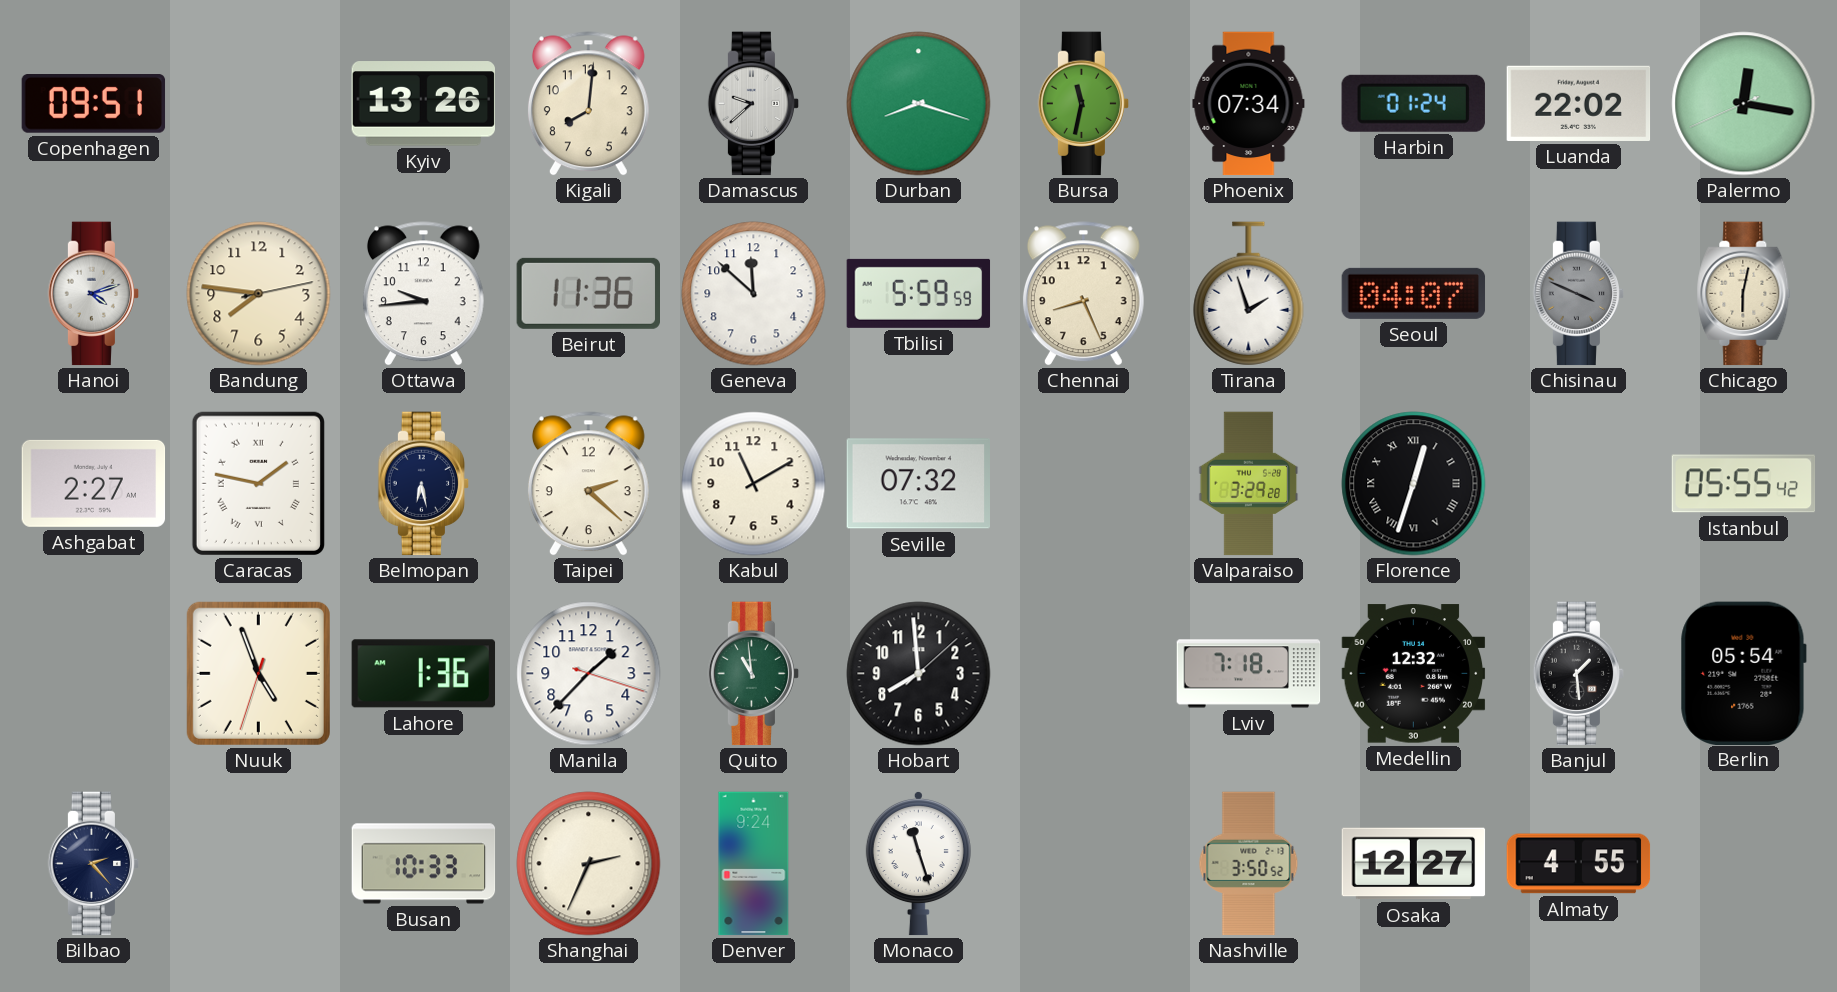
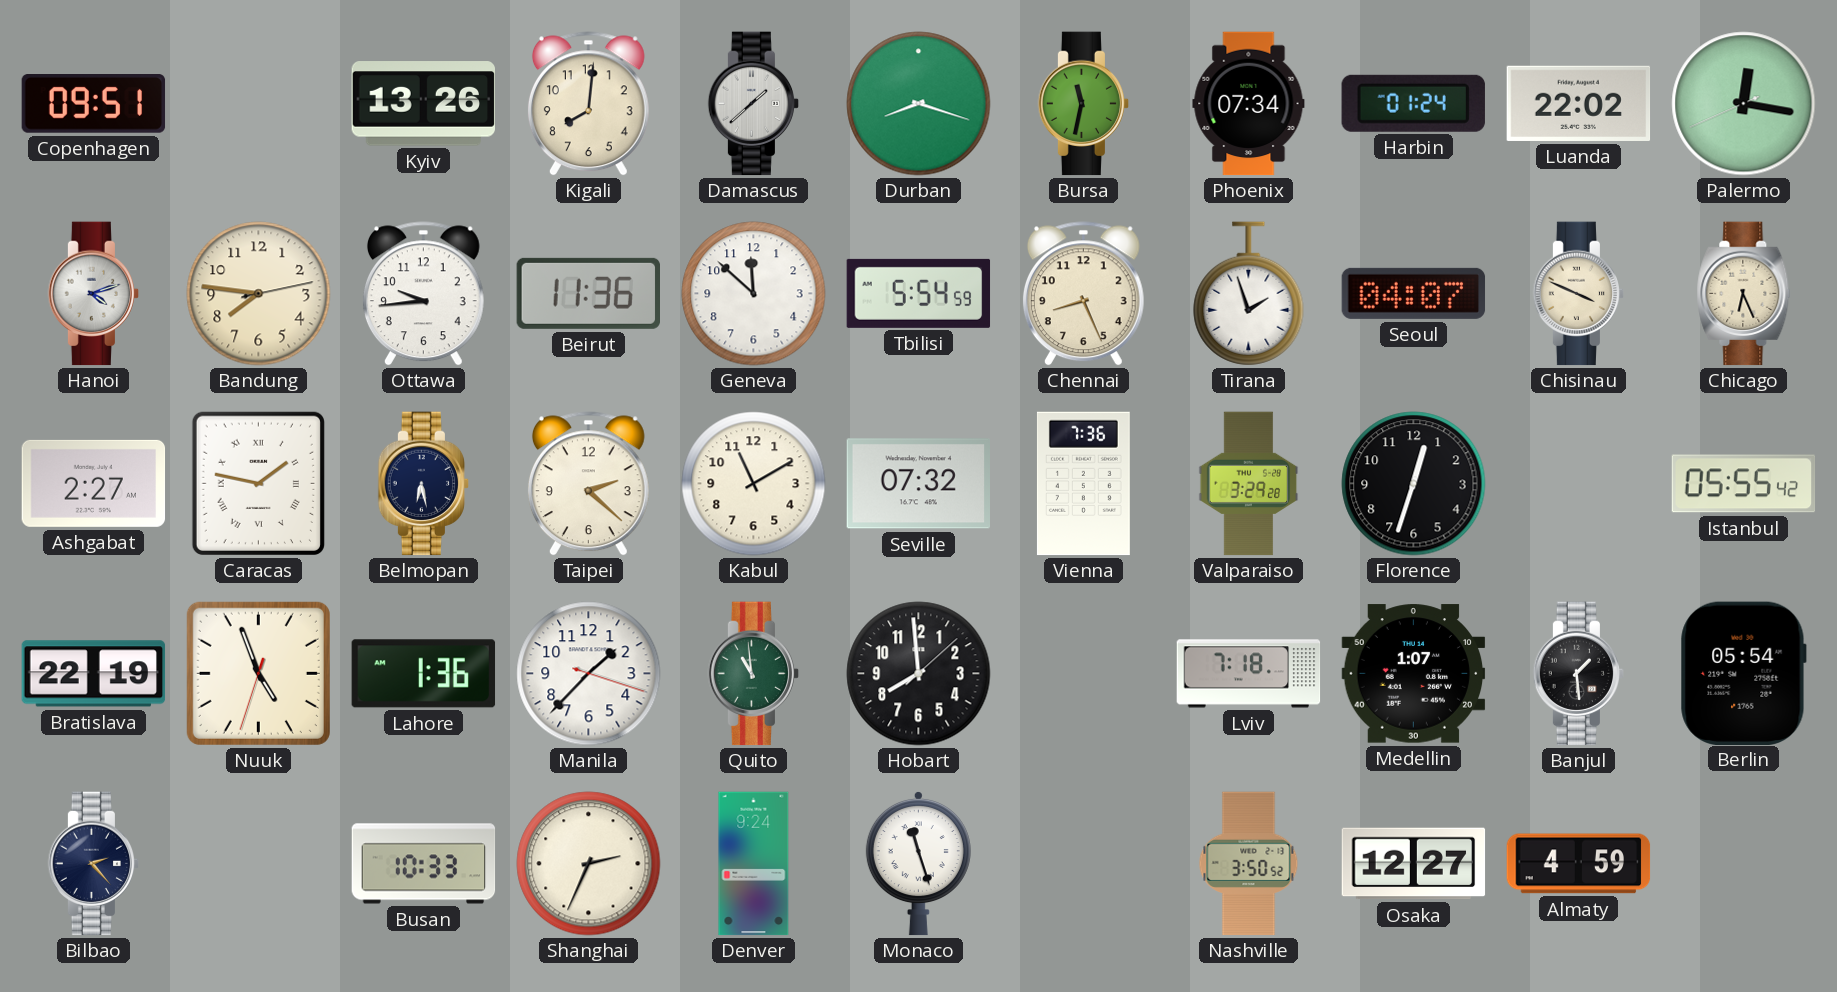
Damascus: 9:38 -> 1:38 (754, 104)
Tbilisi: 5:59 -> 5:54 (919, 293)
Chisinau dial: grey -> cream (1579, 294)
Chicago: 6:02 -> 6:26 (1744, 294)
Vienna: none -> 7:36 (1083, 484)
Florence numerals: Roman -> Arabic (1414, 484)
Bratislava: none -> 22:19 (94, 674)
Medellin: 12:32 -> 1:07 (1414, 674)
Almaty: 4:55 -> 4:59 (1579, 864)
